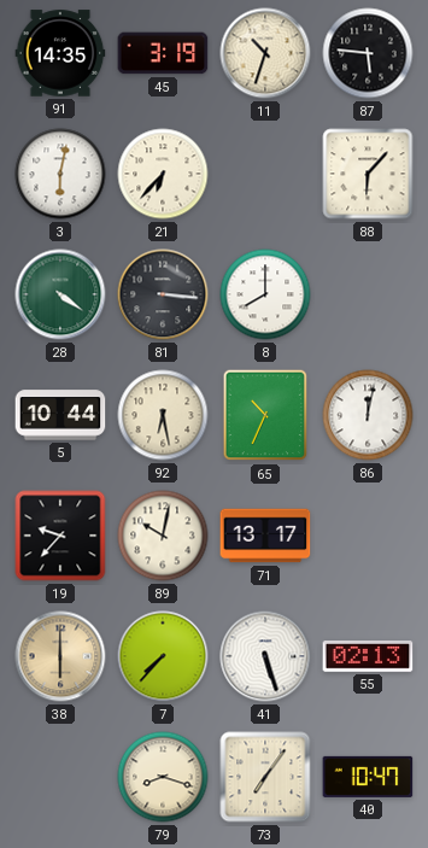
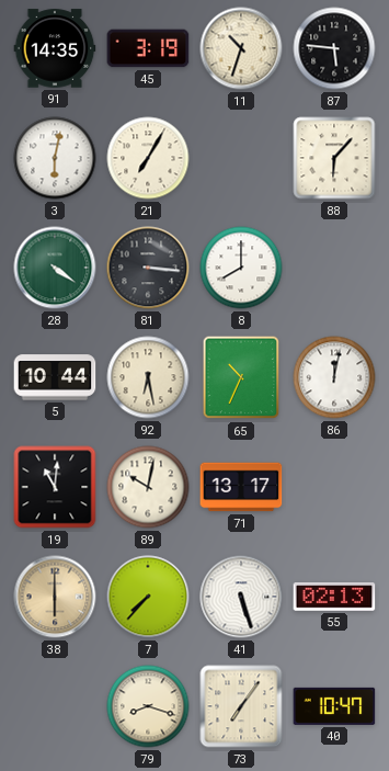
21: 6:37 -> 7:05 (148, 158)
19: 9:37 -> 11:01 (55, 487)
